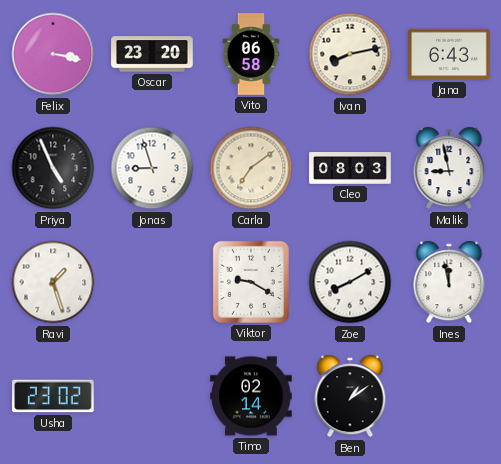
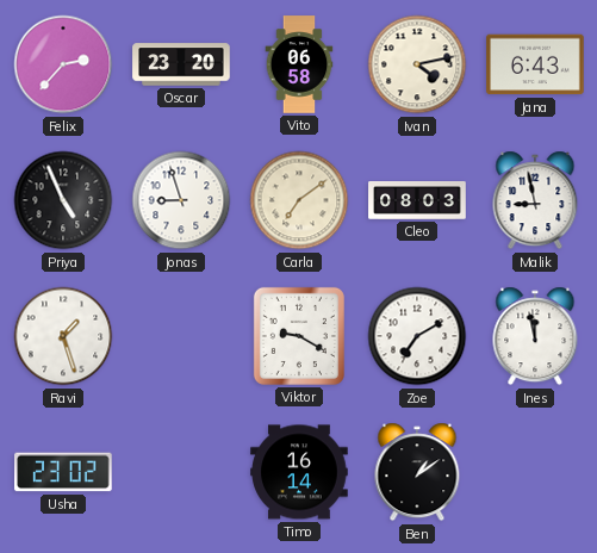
Felix: 3:17 -> 2:37 (63, 64)
Ivan: 8:13 -> 4:13 (417, 64)
Zoe: 8:10 -> 7:10 (417, 336)
Timo: 02:14 -> 16:14 (299, 472)
